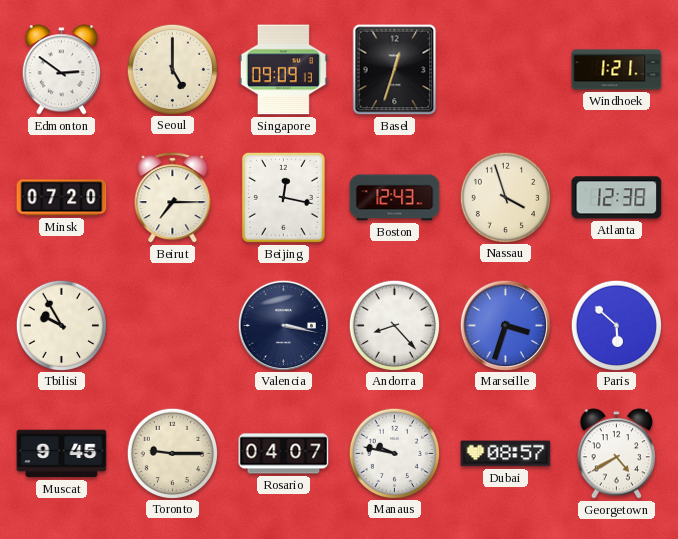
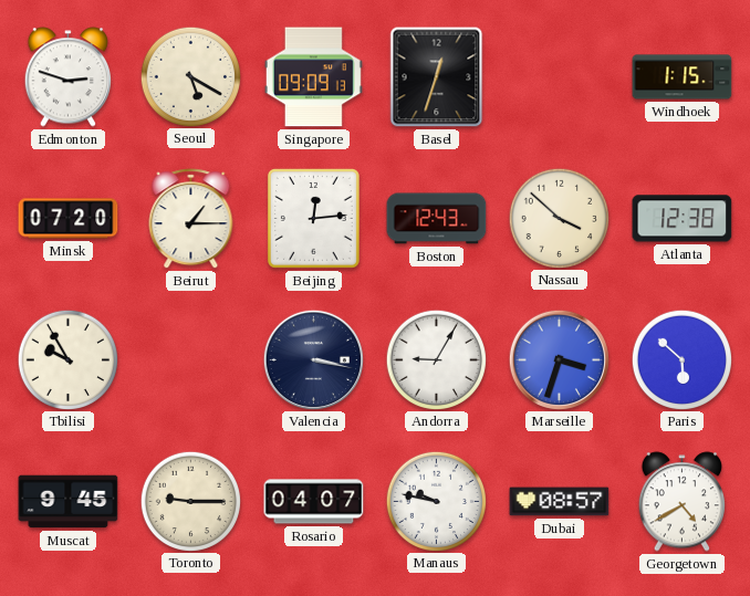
Edmonton: 2:51 -> 2:48 (67, 77)
Seoul: 5:00 -> 5:20 (190, 76)
Windhoek: 1:21 -> 1:15 (683, 77)
Beirut: 7:15 -> 1:15 (191, 219)
Beijing: 12:17 -> 12:14 (313, 218)
Nassau: 3:57 -> 3:52 (559, 218)
Andorra: 8:23 -> 9:05 (436, 359)
